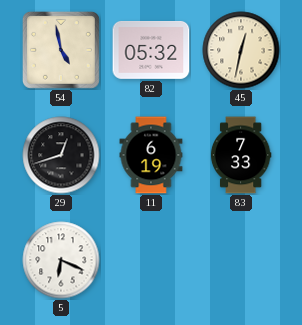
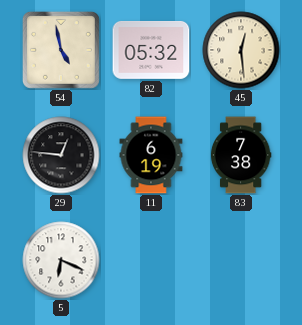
45: 12:32 -> 12:29 (241, 50)
29: 12:42 -> 12:46 (61, 155)
83: 7:33 -> 7:38 (241, 155)
